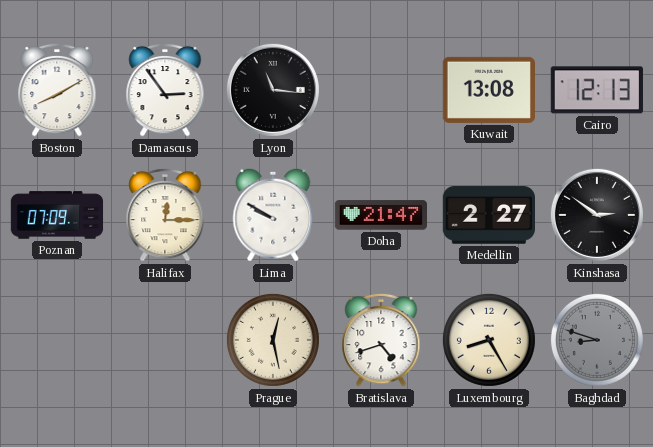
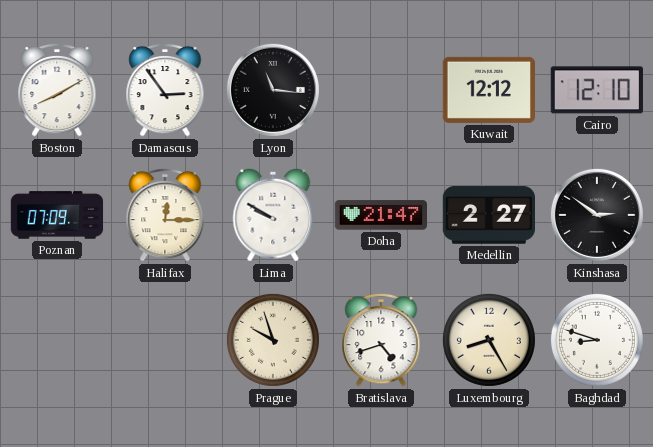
Kuwait: 13:08 -> 12:12 (488, 90)
Cairo: 12:13 -> 12:10 (597, 90)
Prague: 12:28 -> 9:57 (273, 340)
Baghdad dial: grey -> white (597, 340)
